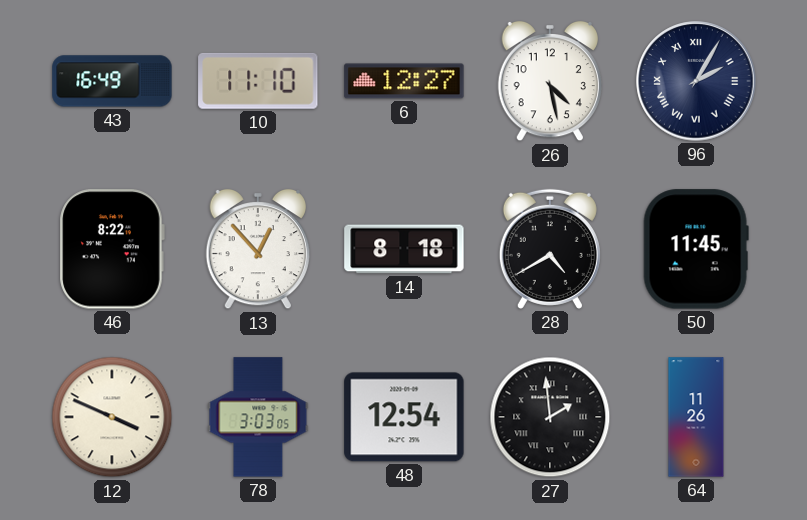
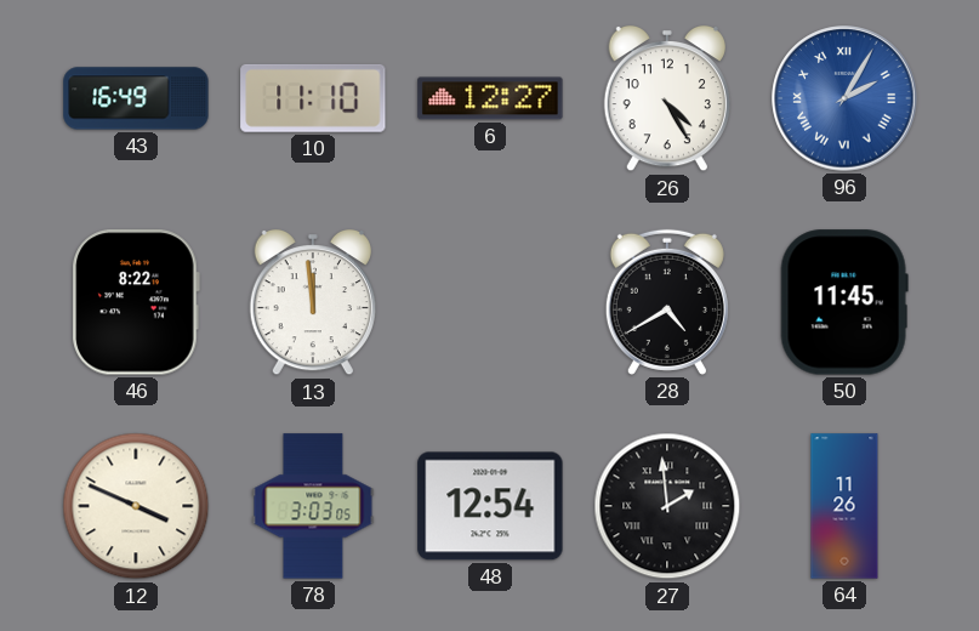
26: 4:28 -> 4:25 (667, 98)
96 dial: navy -> blue (844, 98)
13: 12:53 -> 11:59 (313, 302)
14: 8:18 -> none (404, 249)
